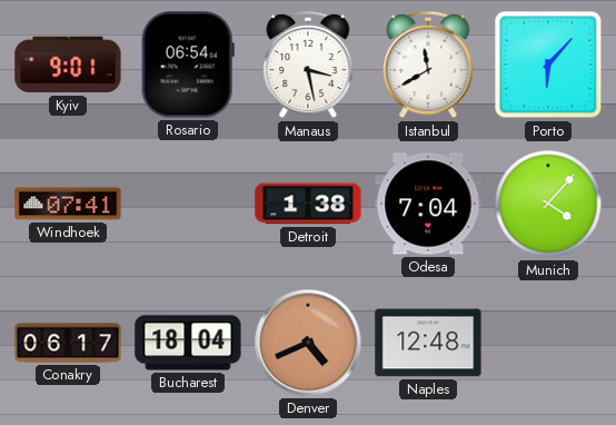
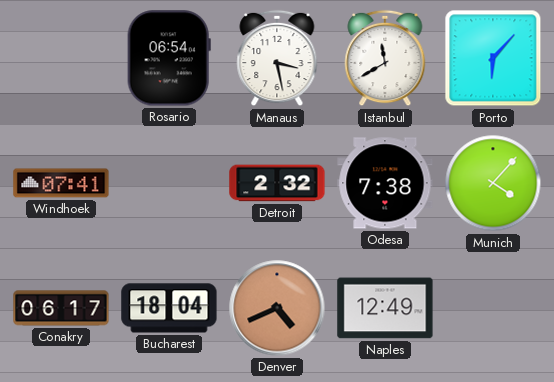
Kyiv: 9:01 -> none (68, 65)
Detroit: 1:38 -> 2:32 (277, 183)
Odesa: 7:04 -> 7:38 (385, 183)
Naples: 12:48 -> 12:49 (385, 308)
